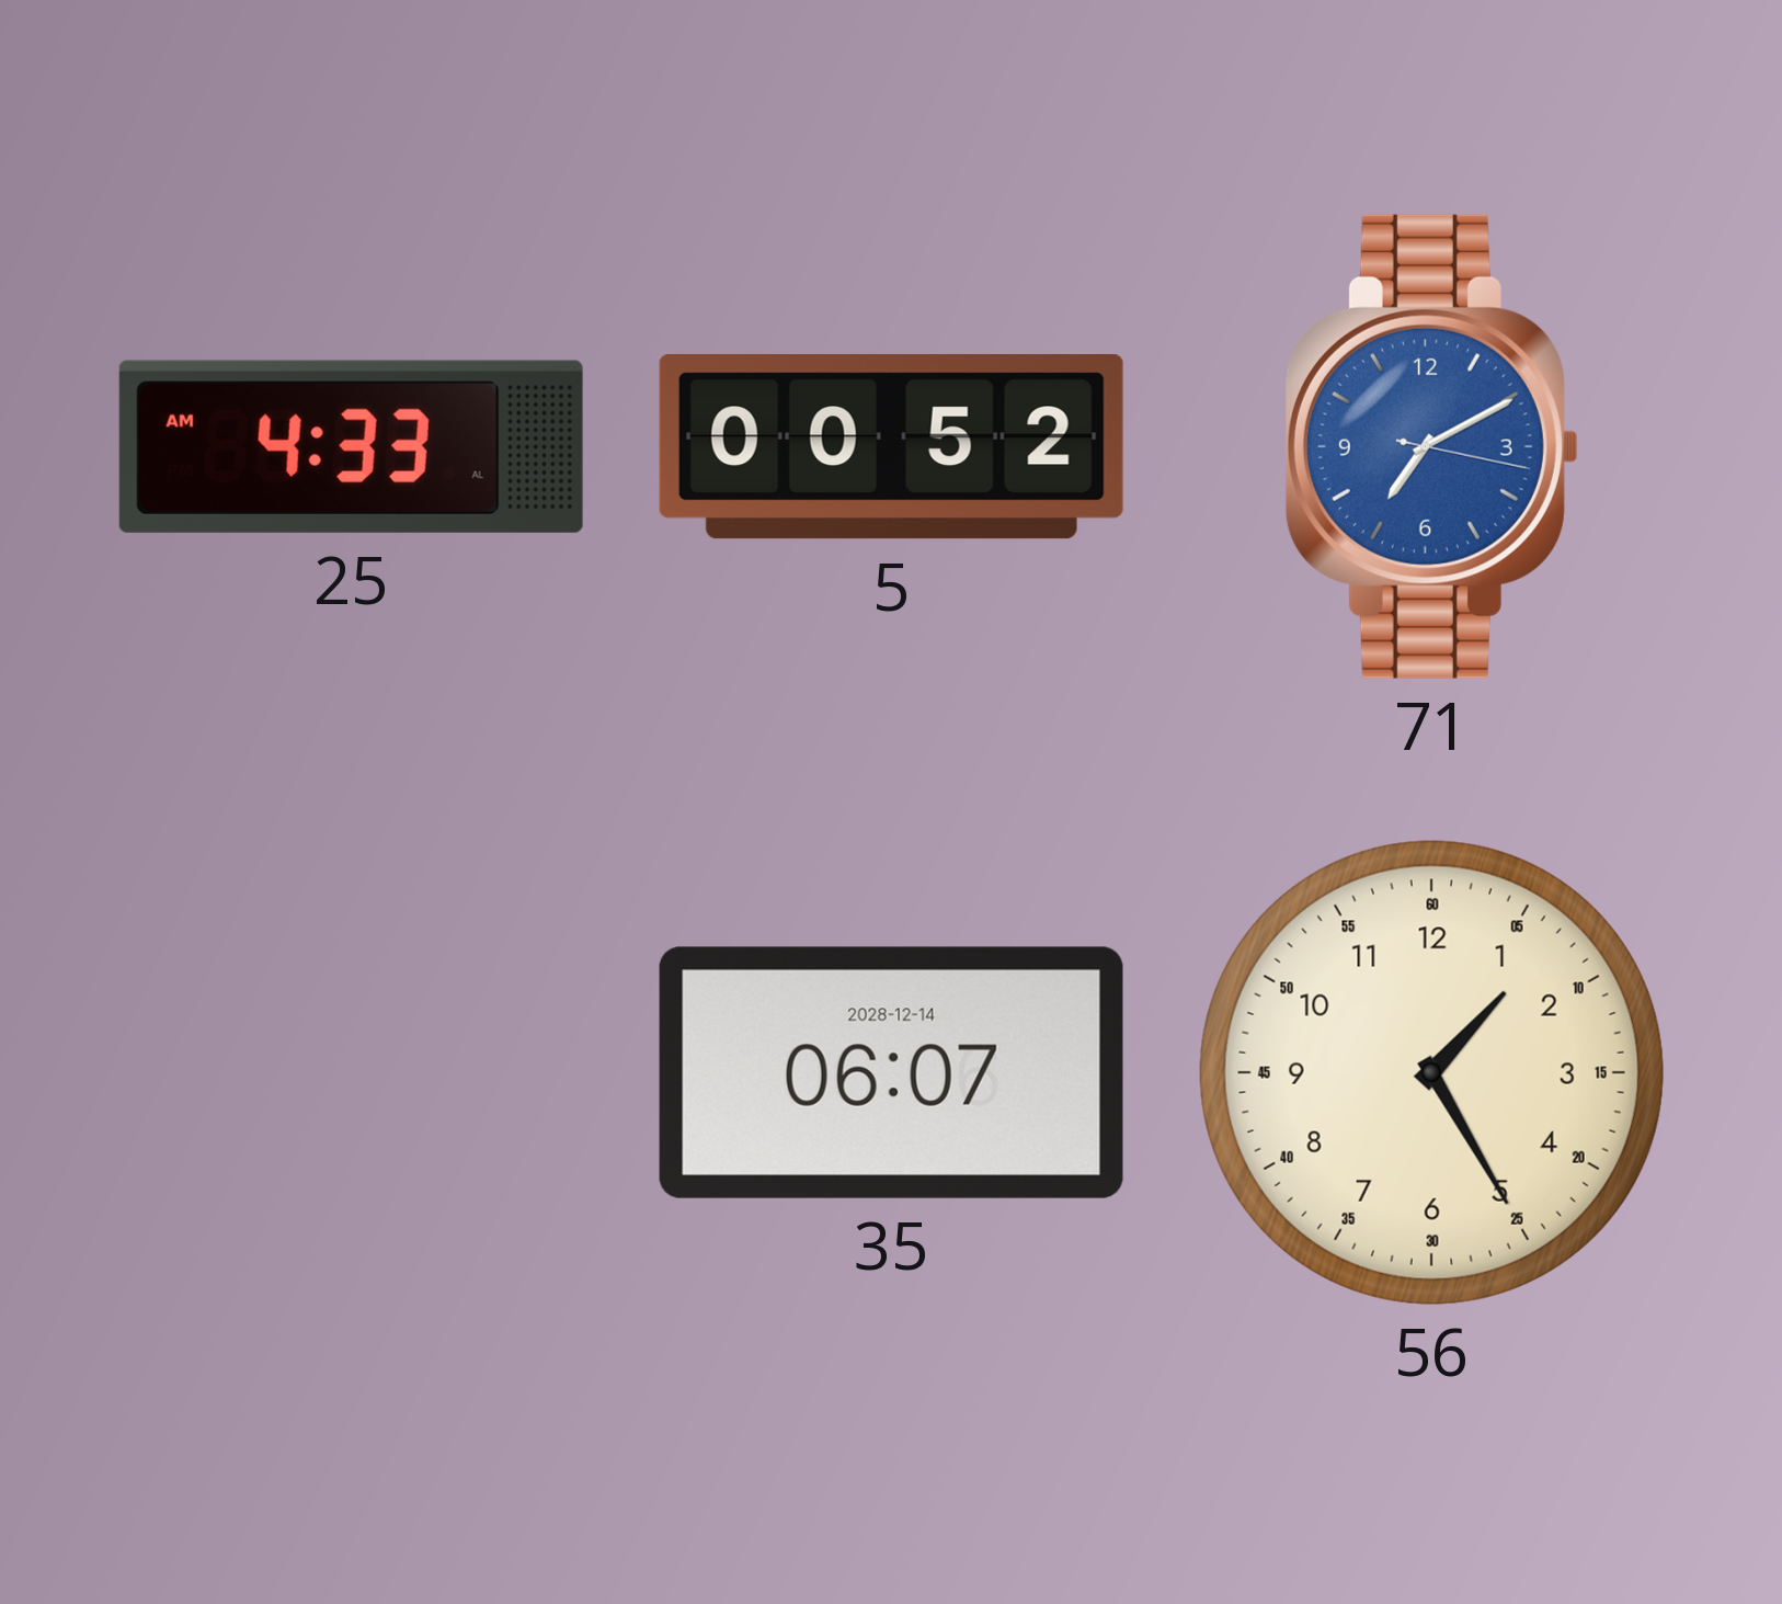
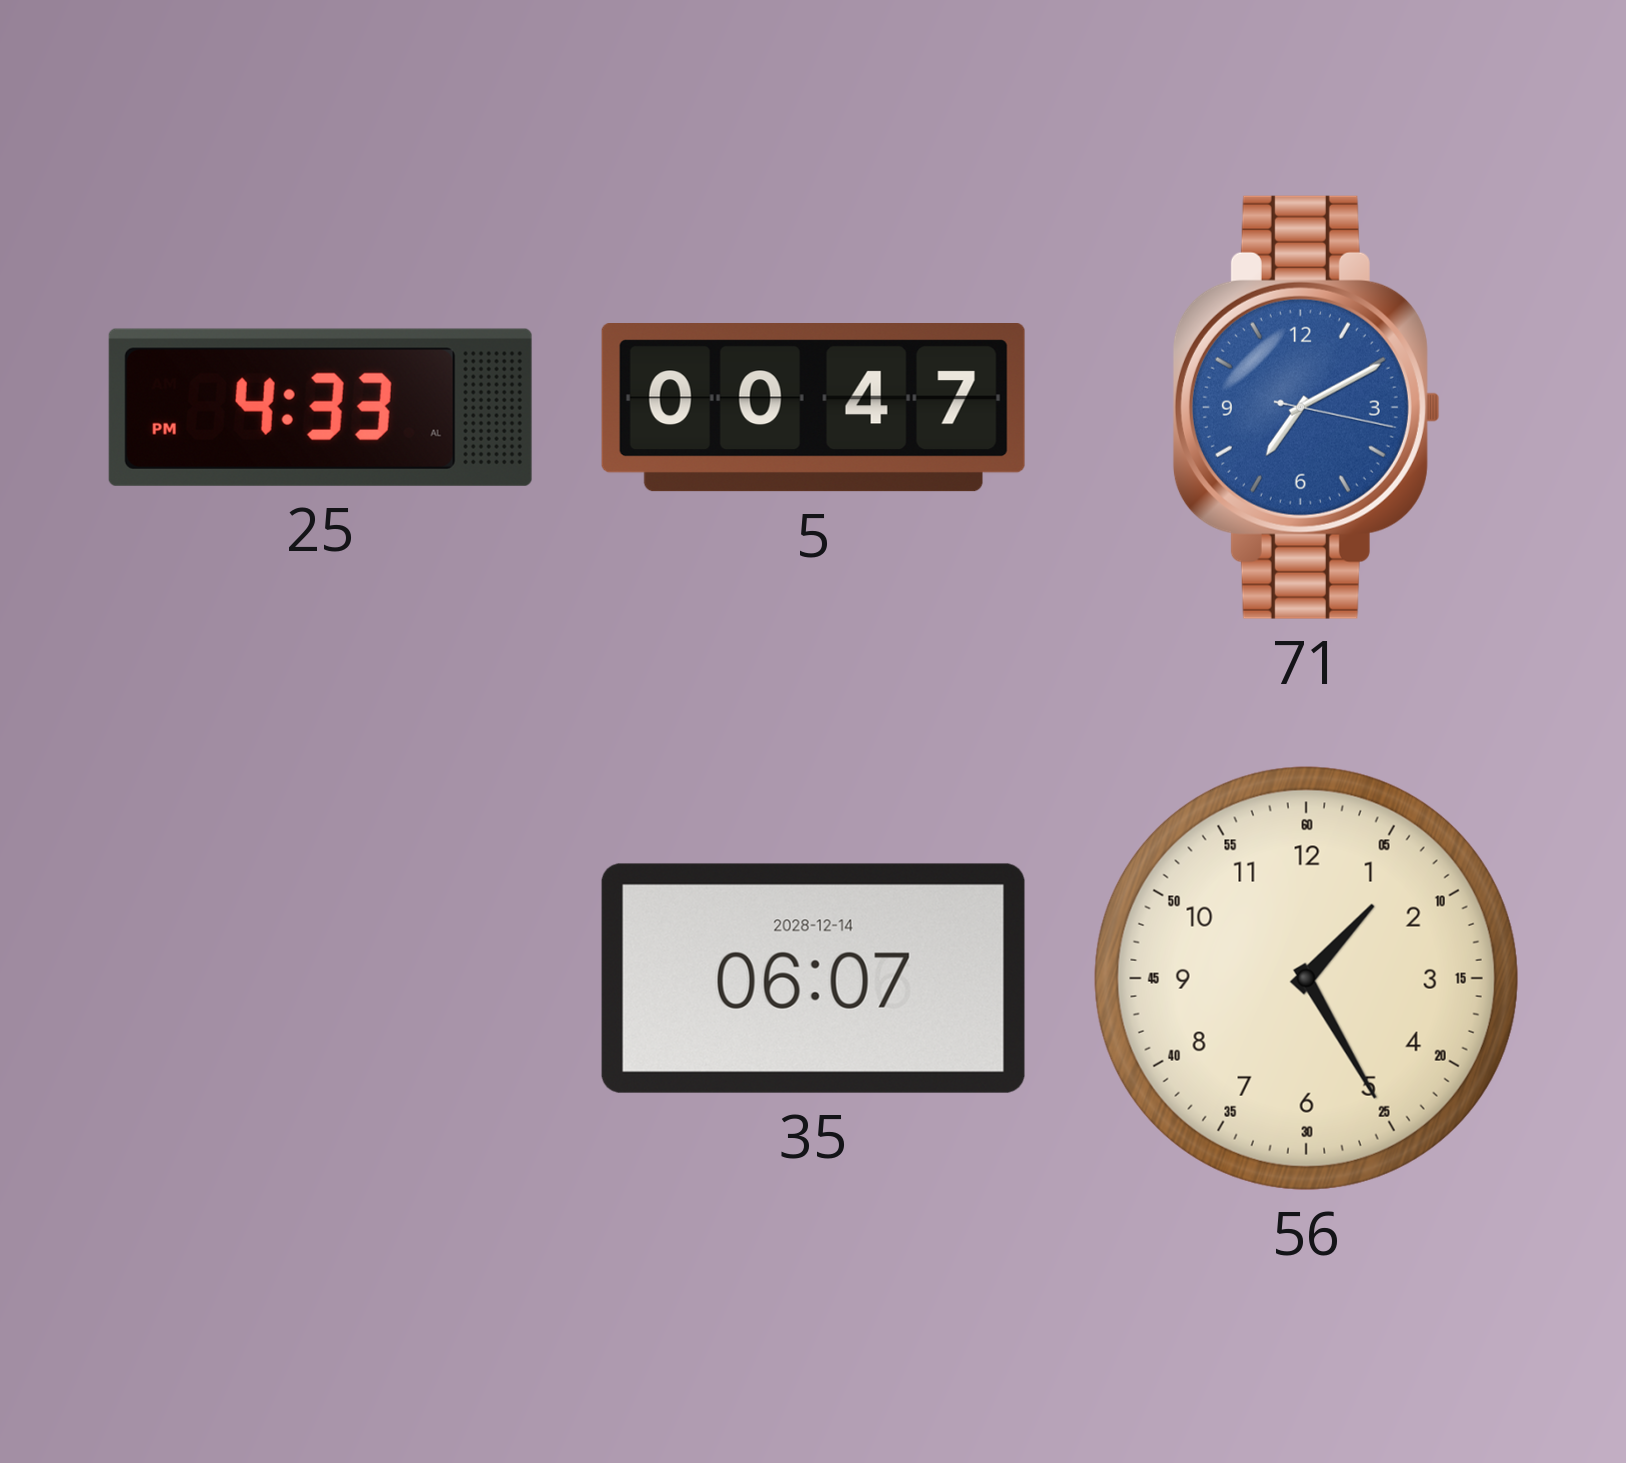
25: 4:33 AM -> 4:33 PM (320, 407)
5: 00:52 -> 00:47 (813, 408)
